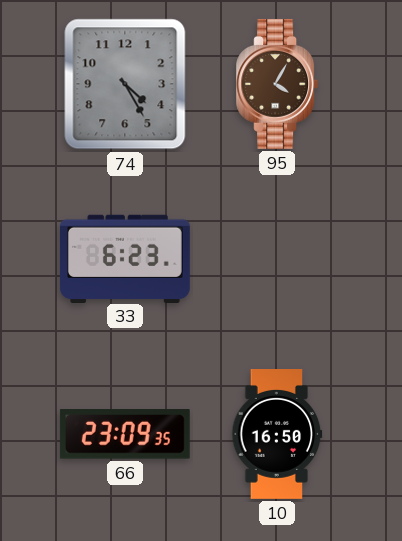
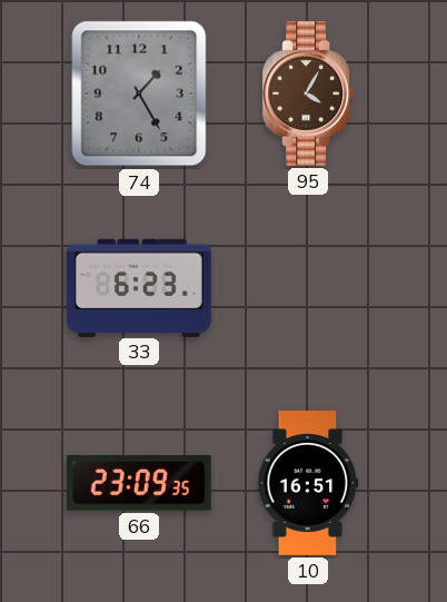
74: 4:25 -> 1:25 (139, 93)
10: 16:50 -> 16:51 (308, 484)
